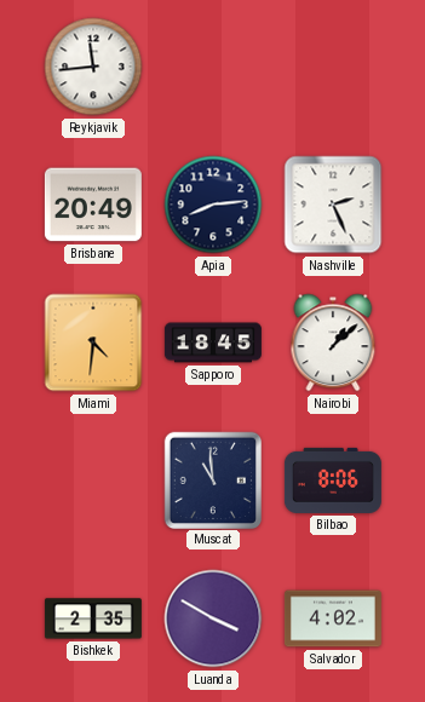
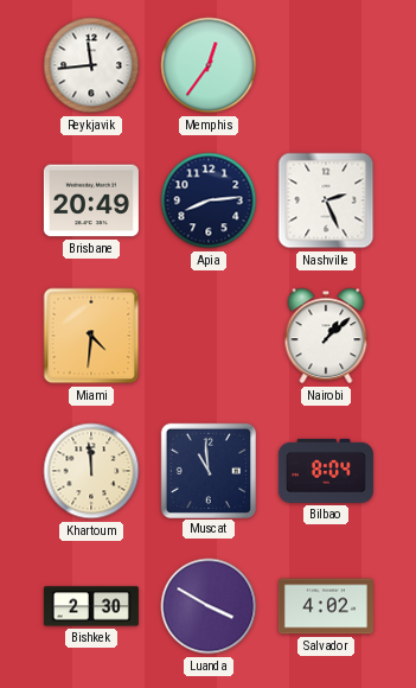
Memphis: none -> 12:36 (209, 65)
Sapporo: 18:45 -> none (213, 343)
Khartoum: none -> 11:59 (91, 471)
Bilbao: 8:06 -> 8:04 (326, 471)
Bishkek: 2:35 -> 2:30 (91, 606)
